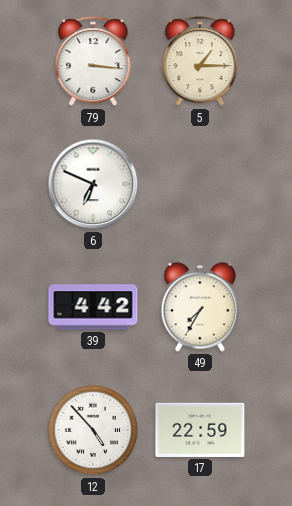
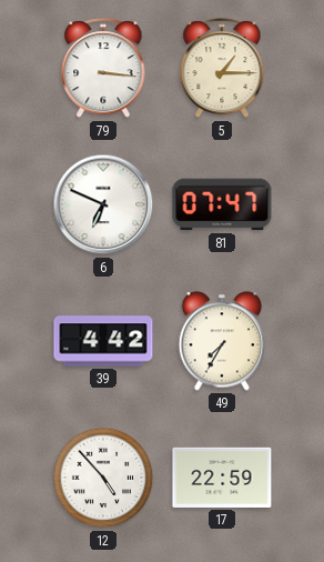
81: none -> 07:47 (222, 204)
